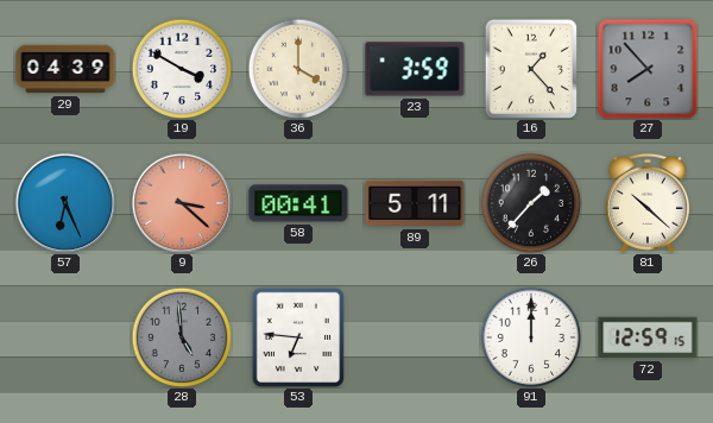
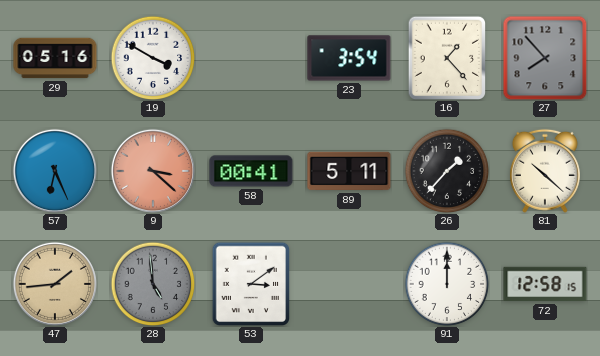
29: 04:39 -> 05:16 (55, 58)
36: 4:00 -> none (298, 69)
23: 3:59 -> 3:54 (349, 58)
47: none -> 1:44 (55, 284)
53: 6:46 -> 3:09 (250, 284)
72: 12:59 -> 12:58 (545, 284)
